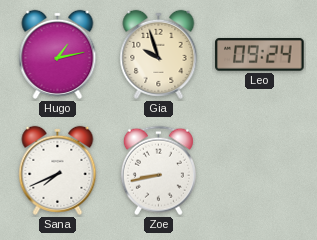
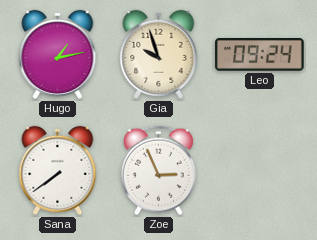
Sana: 7:41 -> 7:39 (58, 170)
Zoe: 8:43 -> 2:56 (158, 171)
